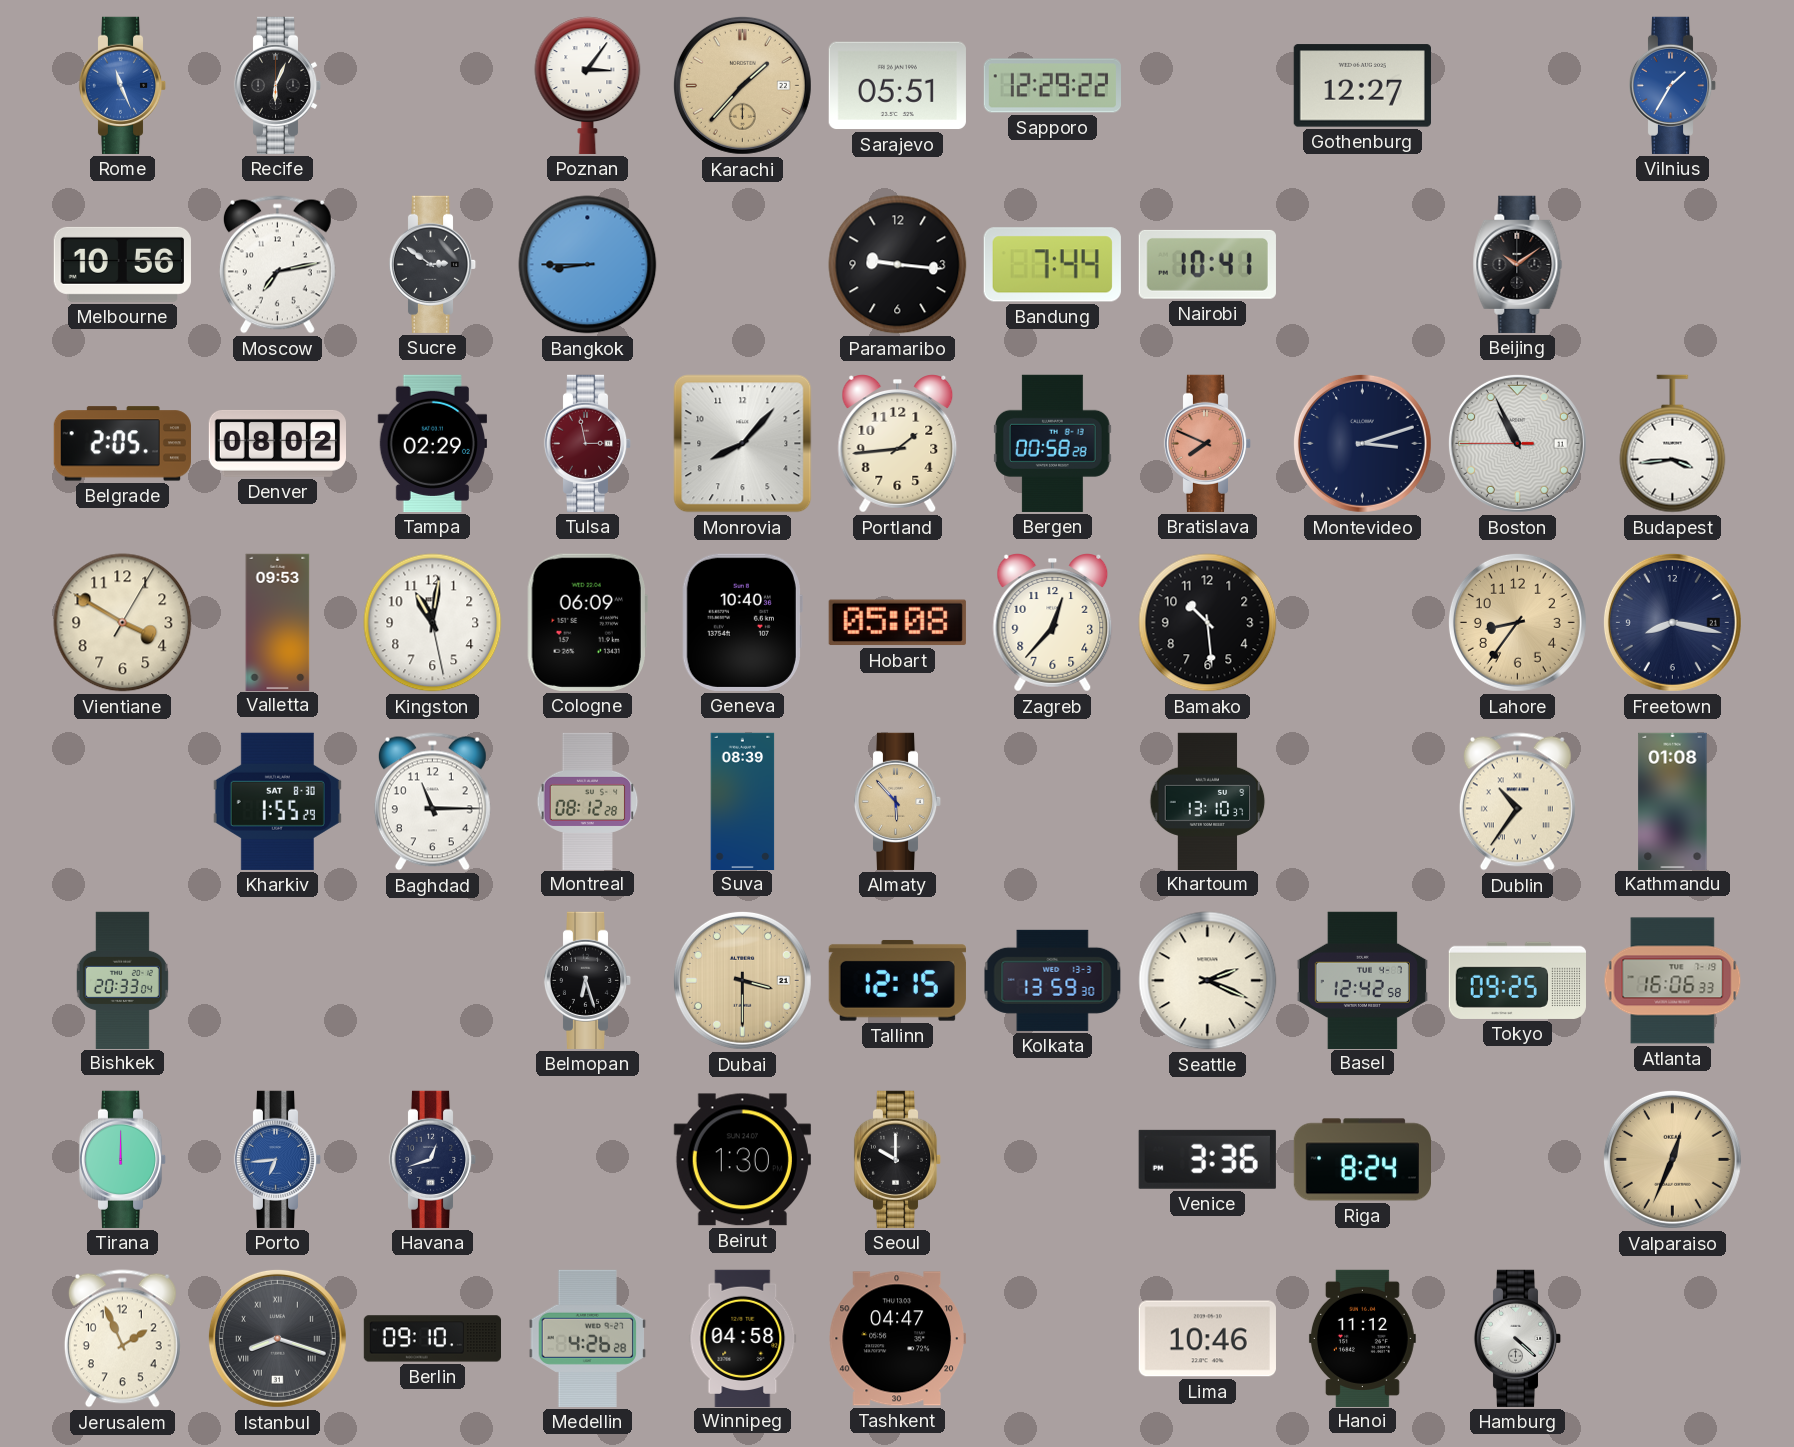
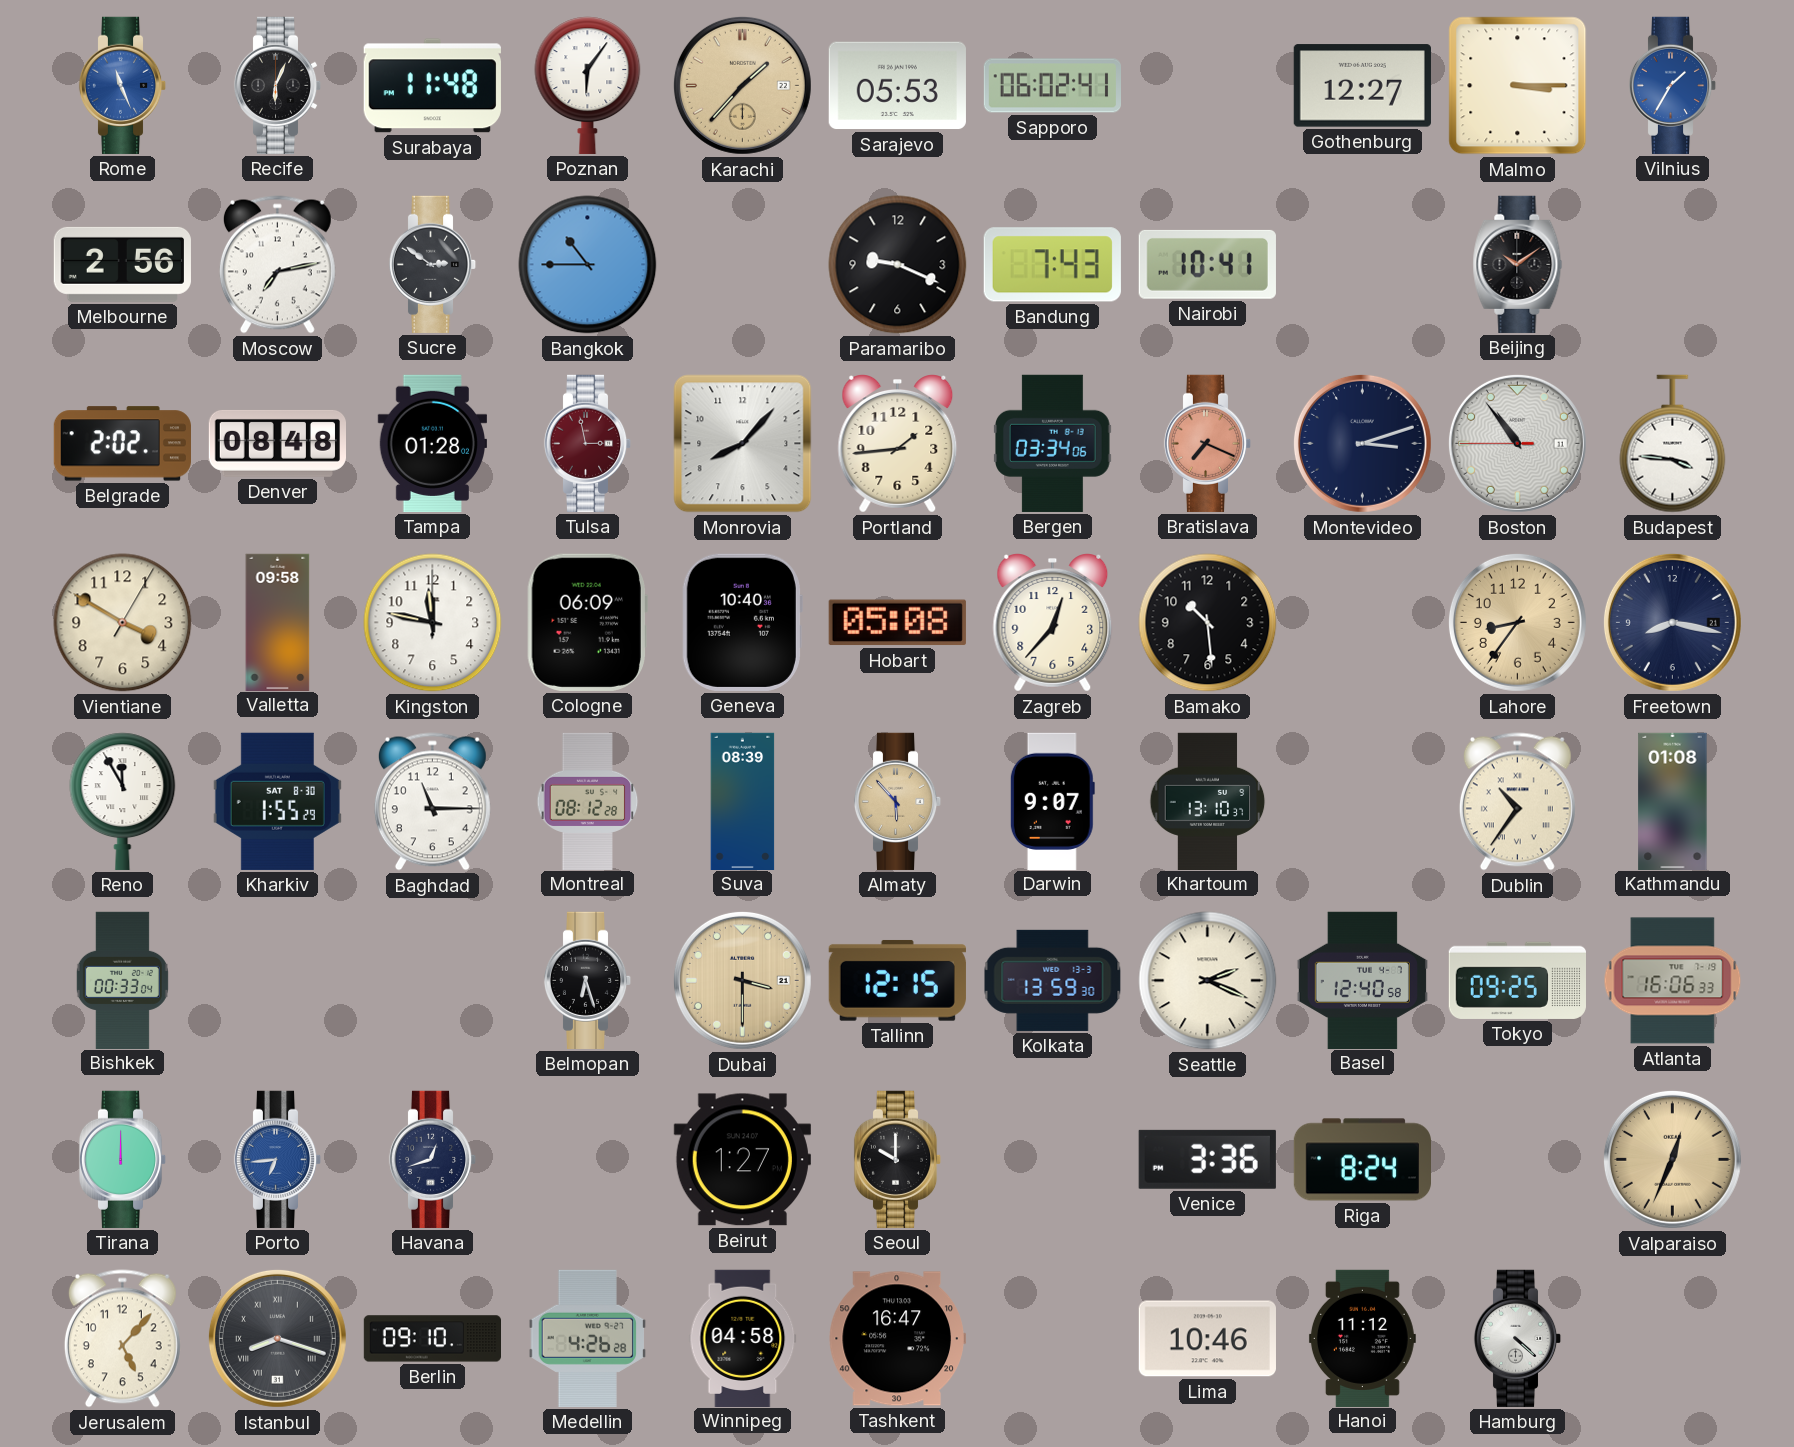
Surabaya: none -> 11:48 (432, 86)
Poznan: 3:06 -> 6:06 (588, 85)
Sarajevo: 05:51 -> 05:53 (897, 86)
Sapporo: 12:29 -> 06:02 (1052, 86)
Malmo: none -> 3:15 (1518, 86)
Melbourne: 10:56 -> 2:56 (122, 264)
Bangkok: 8:45 -> 10:45 (588, 265)
Paramaribo: 9:16 -> 9:19 (898, 265)
Bandung: 7:44 -> 7:43 (1052, 265)
Belgrade: 2:05 -> 2:02 (122, 444)
Denver: 08:02 -> 08:48 (277, 443)
Tampa: 02:29 -> 01:28 (432, 443)
Bergen: 00:58 -> 03:34 (1053, 443)
Bratislava: 7:49 -> 7:19 (1208, 443)
Boston: 10:55 -> 10:53 (1517, 443)
Budapest: 3:44 -> 3:46 (1673, 444)
Valletta: 09:53 -> 09:58 (278, 622)
Kingston: 11:01 -> 11:47 (433, 623)
Reno: none -> 11:55 (123, 801)
Darwin: none -> 9:07 (1052, 801)
Bishkek: 20:33 -> 00:33 (122, 980)
Basel: 12:42 -> 12:40 (1362, 980)
Beirut: 1:30 -> 1:27 (742, 1160)
Jerusalem: 1:56 -> 5:07 (122, 1339)
Tashkent: 04:47 -> 16:47 (897, 1339)
